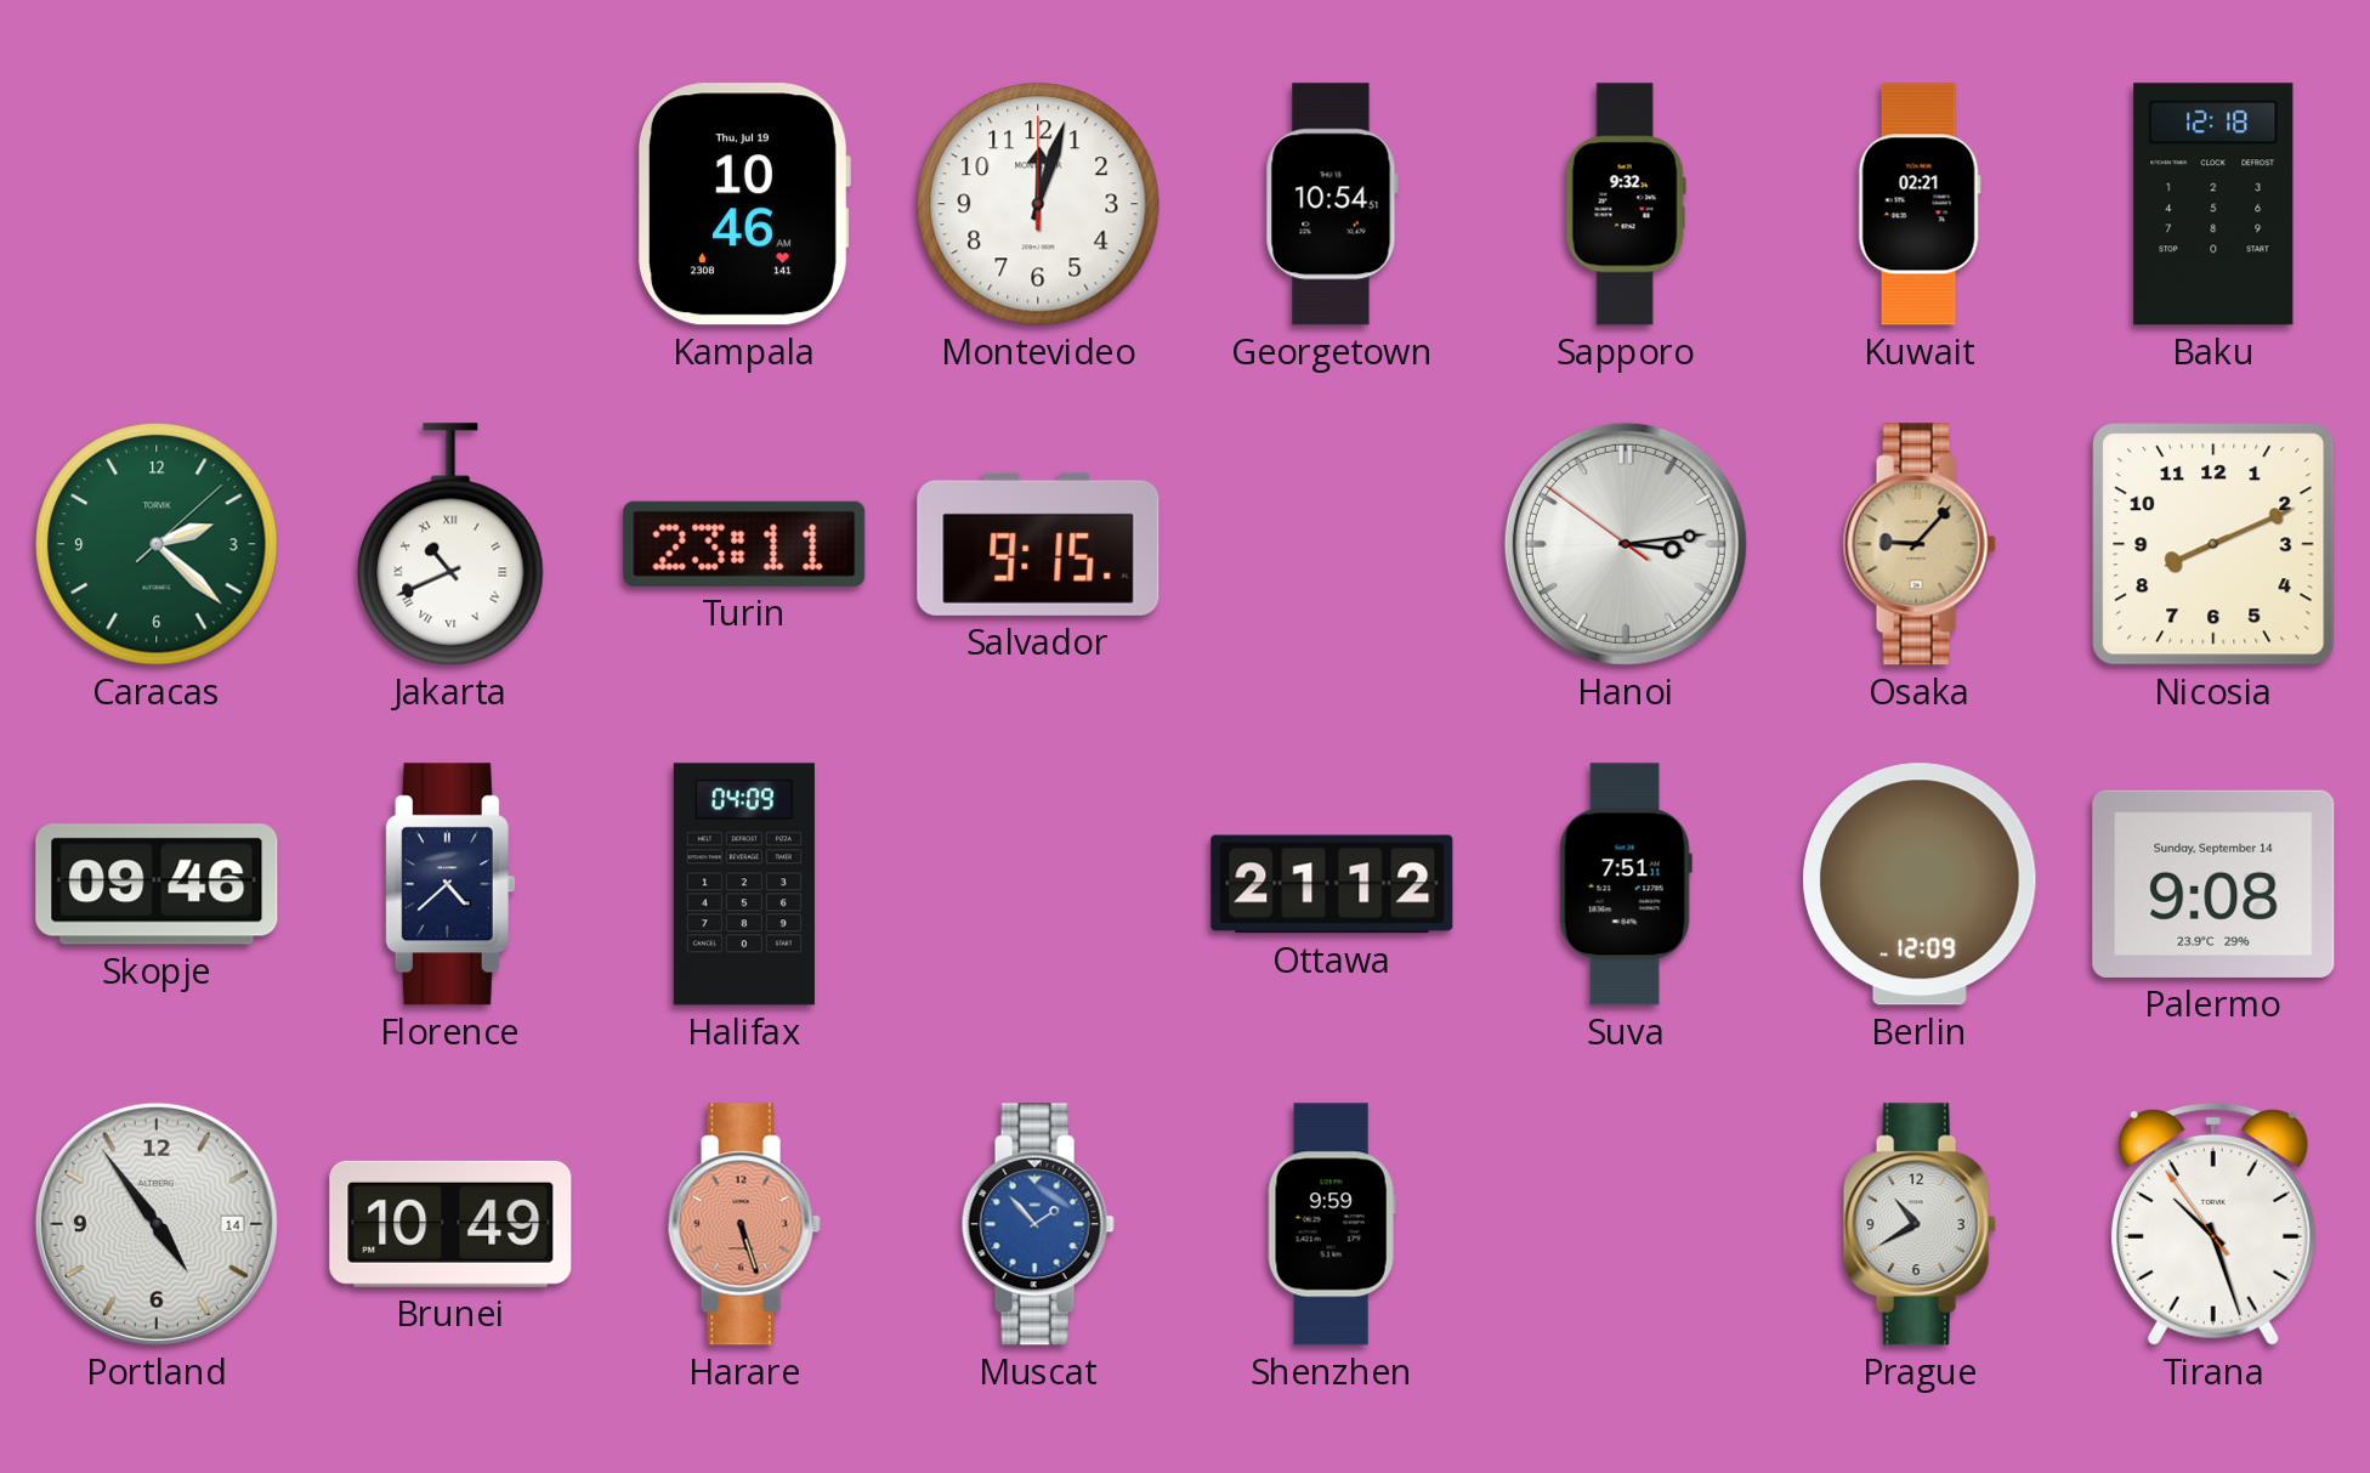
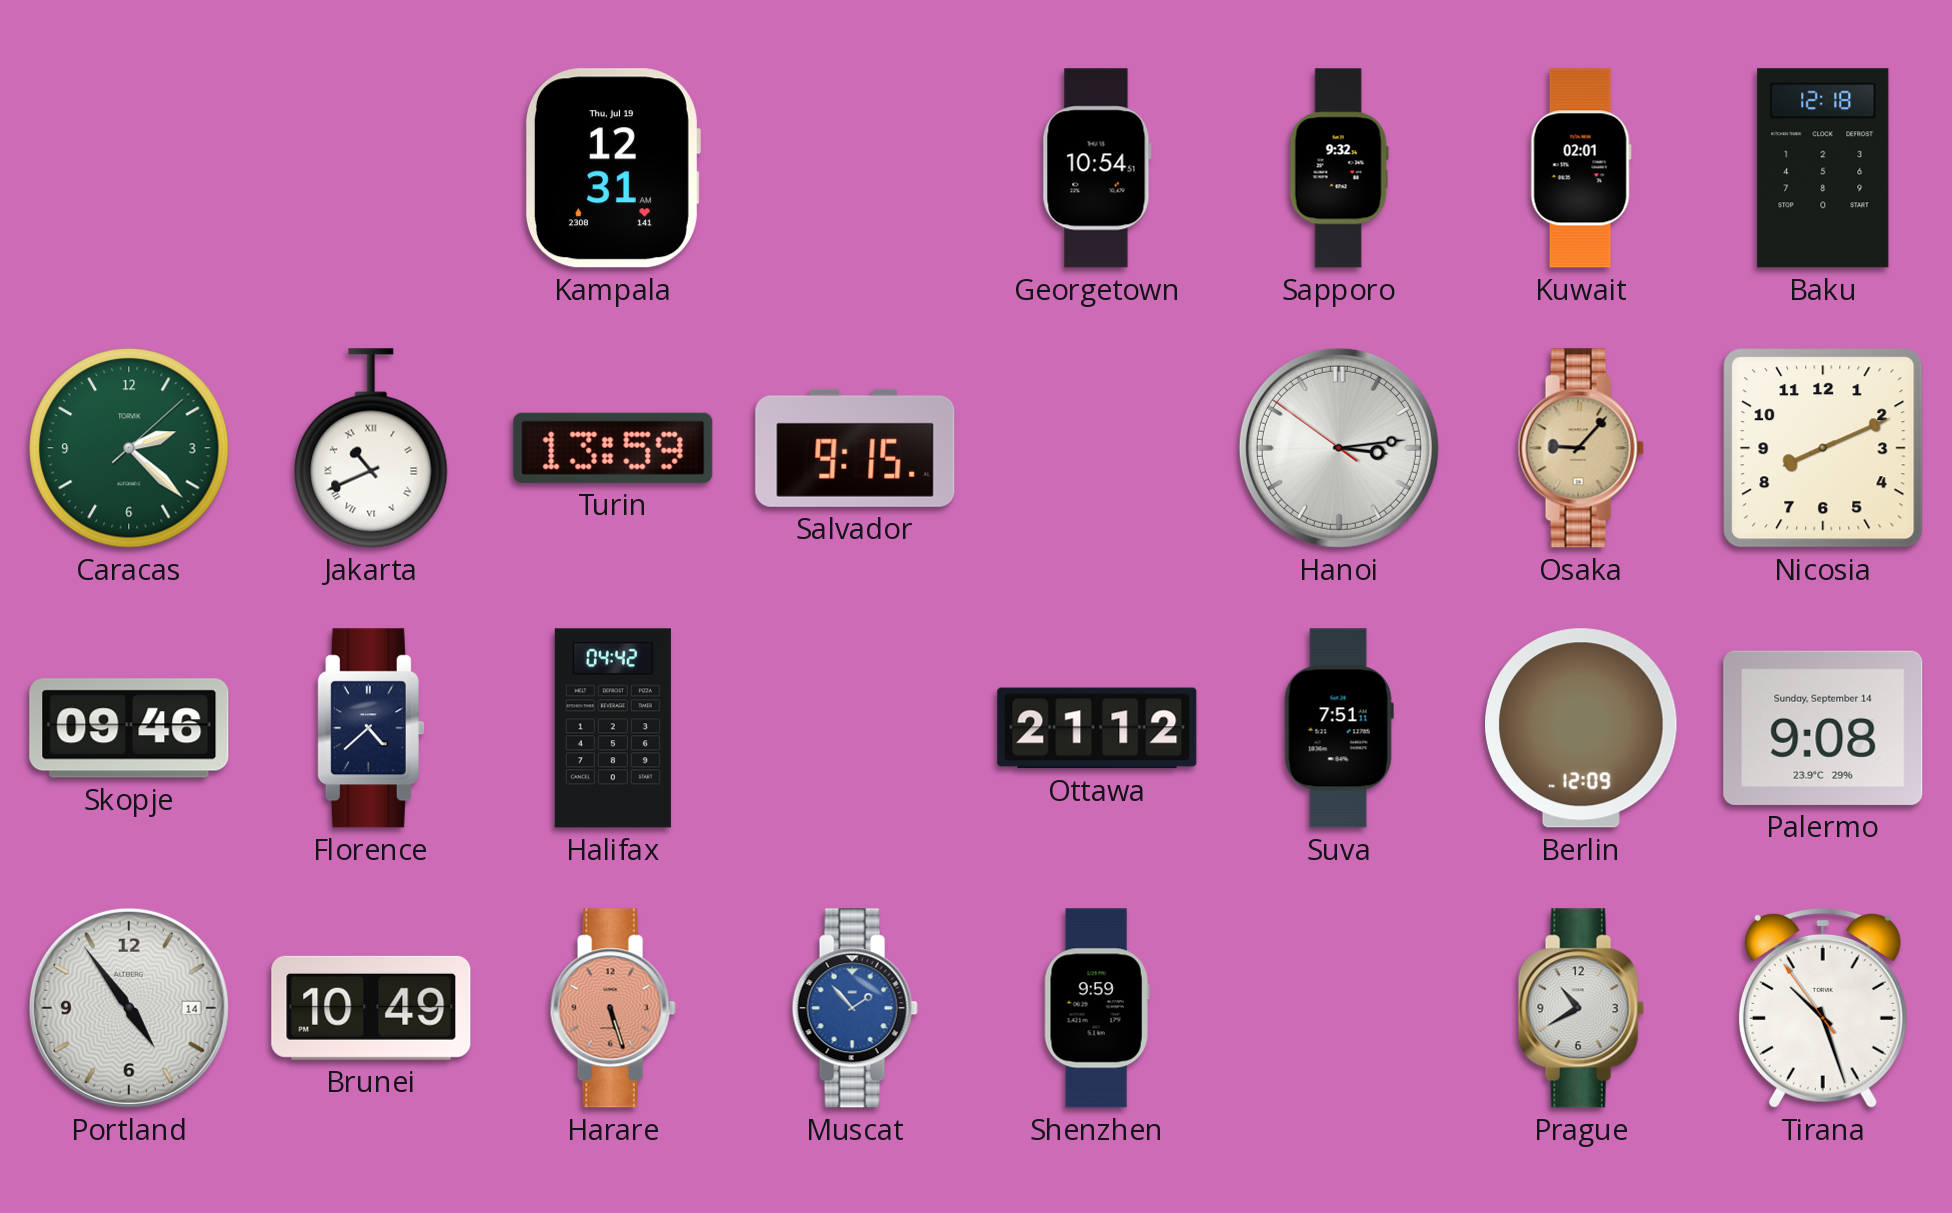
Kampala: 10:46 -> 12:31 (612, 168)
Montevideo: 12:03 -> none (1038, 204)
Kuwait: 02:21 -> 02:01 (1581, 168)
Turin: 23:11 -> 13:59 (613, 448)
Halifax: 04:09 -> 04:42 (613, 728)
